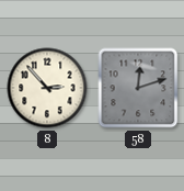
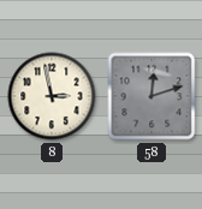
8: 2:53 -> 2:58 (52, 96)
